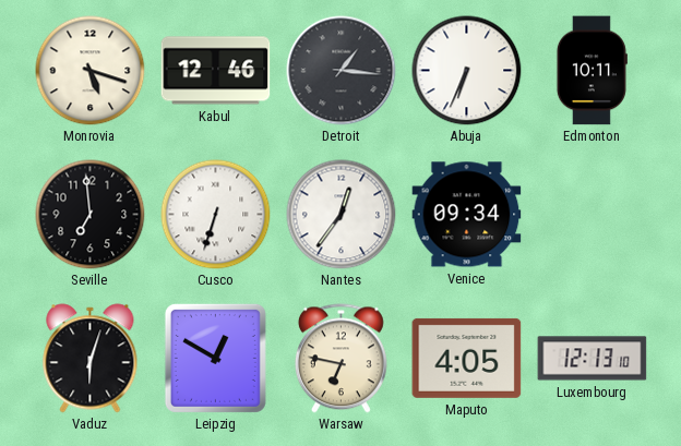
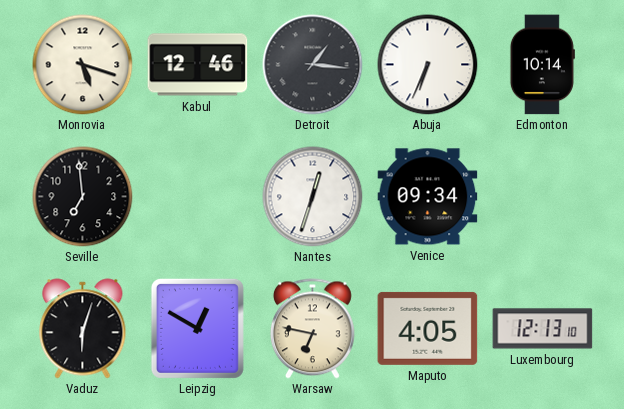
Edmonton: 10:11 -> 10:14 (542, 65)
Cusco: 6:33 -> none (216, 215)
Nantes: 12:36 -> 12:33 (313, 197)
